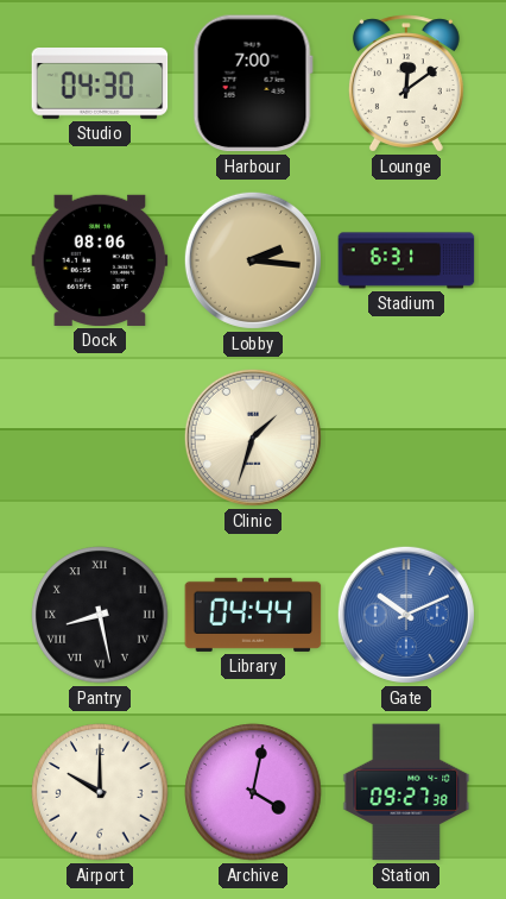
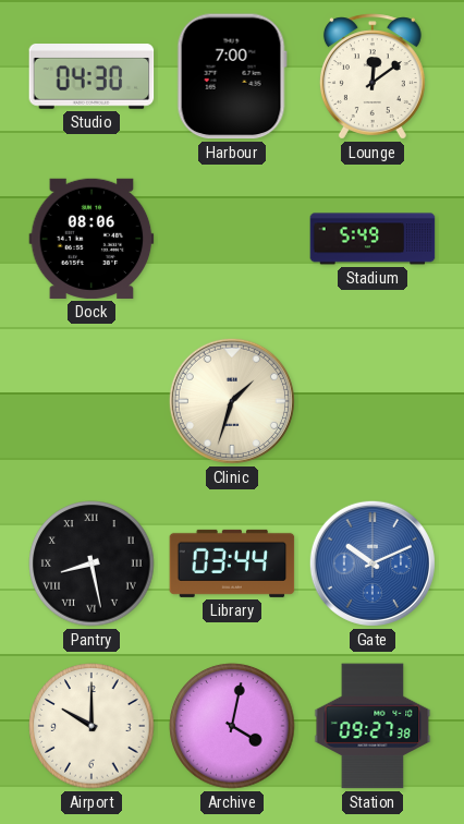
Lobby: 2:16 -> none (253, 260)
Stadium: 6:31 -> 5:49 (373, 239)
Library: 04:44 -> 03:44 (232, 564)
